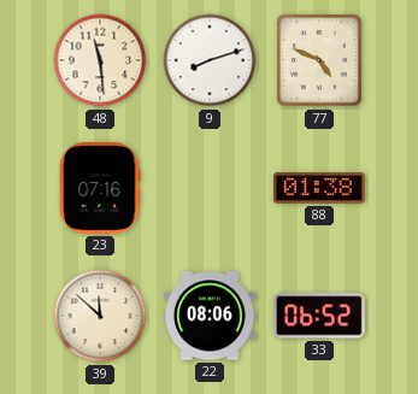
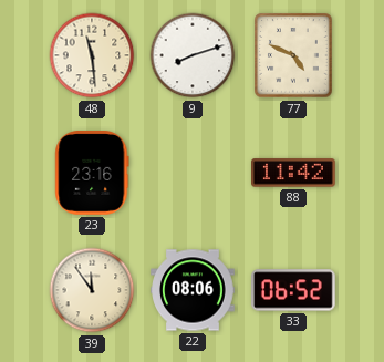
23: 07:16 -> 23:16 (92, 174)
88: 01:38 -> 11:42 (294, 173)
39: 11:52 -> 11:54 (92, 290)
